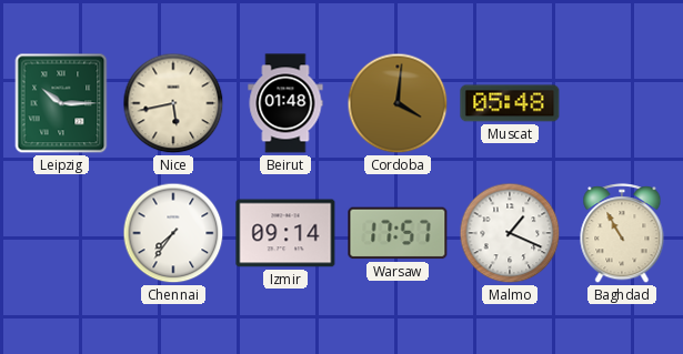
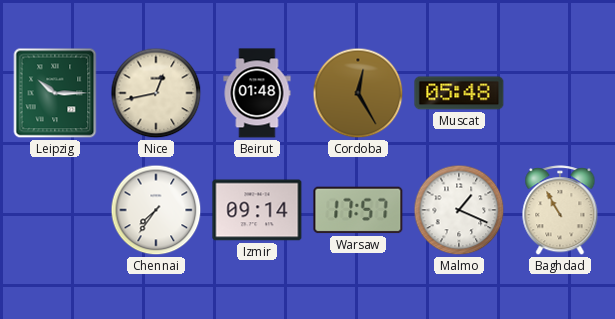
Nice: 5:43 -> 12:43 (156, 93)
Cordoba: 4:01 -> 12:25 (358, 93)
